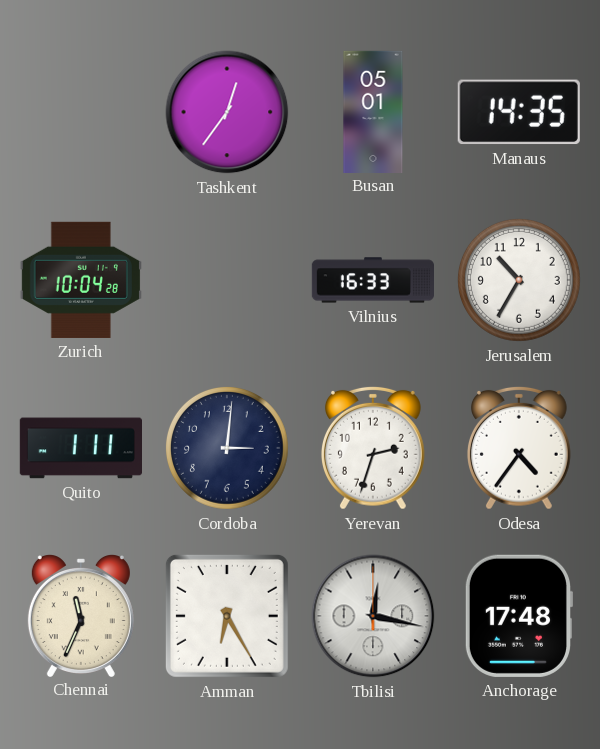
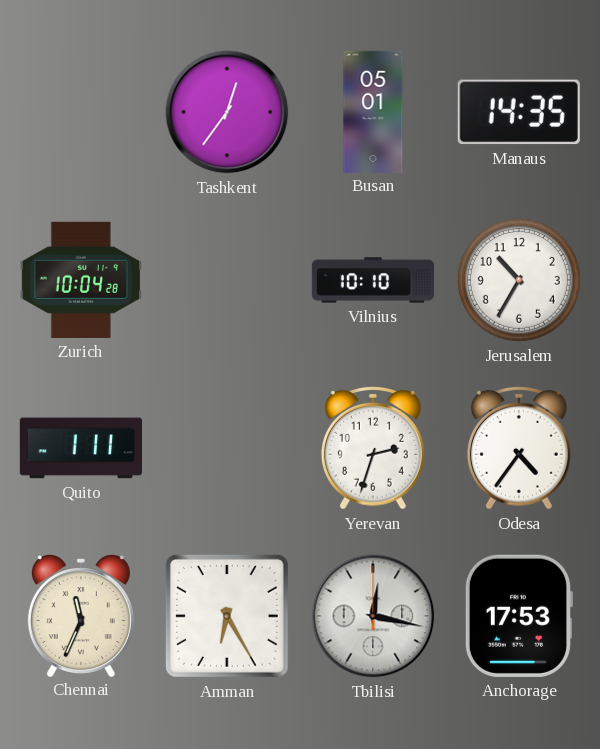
Vilnius: 16:33 -> 10:10 (372, 280)
Cordoba: 3:01 -> none (227, 448)
Anchorage: 17:48 -> 17:53 (518, 616)
